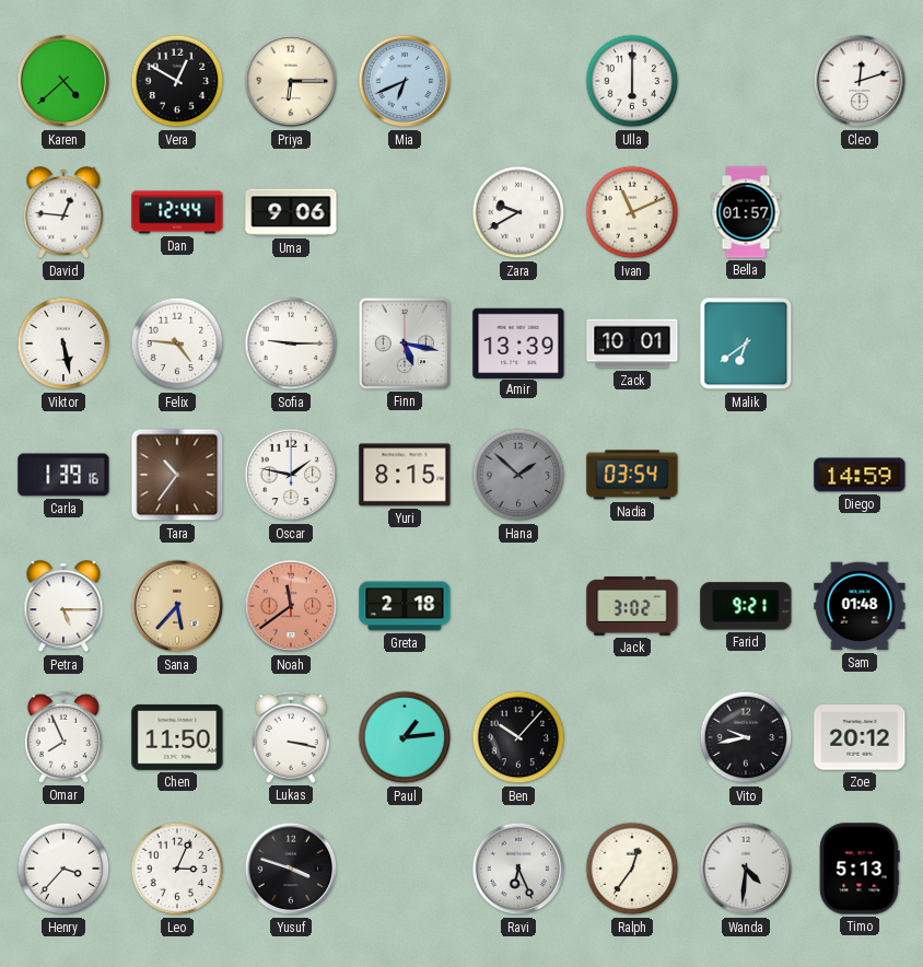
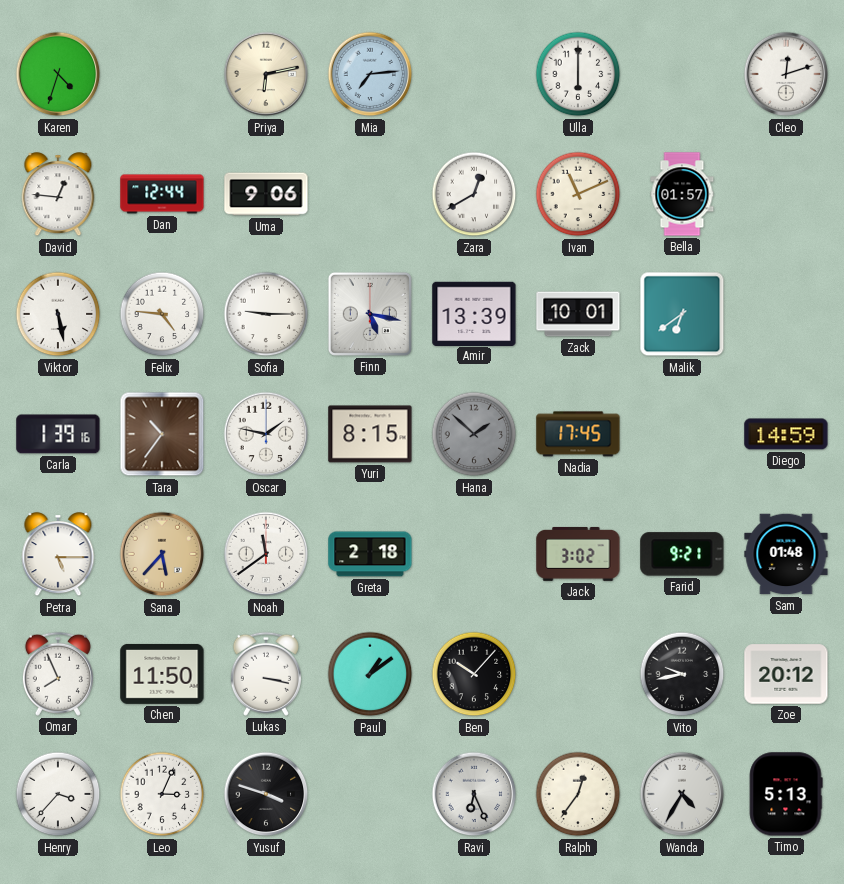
Karen: 4:38 -> 4:33 (58, 74)
Vera: 12:50 -> none (177, 81)
Priya: 6:15 -> 6:13 (266, 74)
Mia: 6:41 -> 7:14 (370, 74)
Zara: 9:40 -> 12:40 (474, 194)
Nadia: 03:54 -> 17:45 (578, 434)
Noah dial: salmon -> white (266, 554)
Paul: 1:14 -> 1:09 (370, 674)
Wanda: 4:31 -> 4:35 (682, 794)
